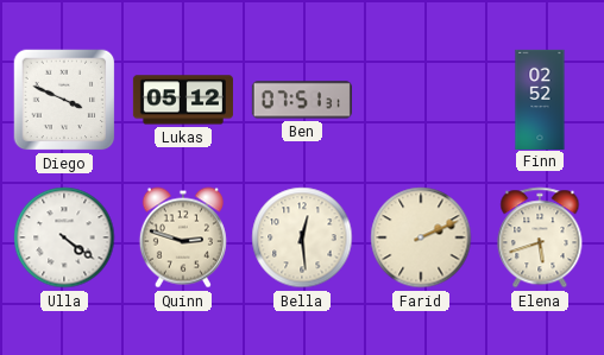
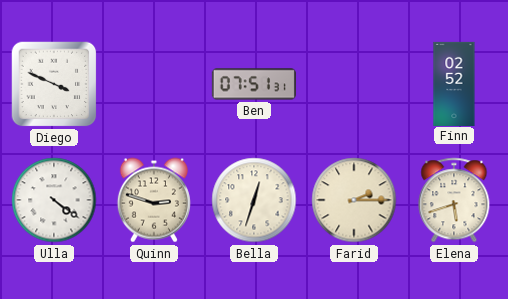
Lukas: 05:12 -> none (183, 100)
Bella: 12:29 -> 12:33 (254, 200)
Farid: 2:11 -> 2:15 (354, 200)
